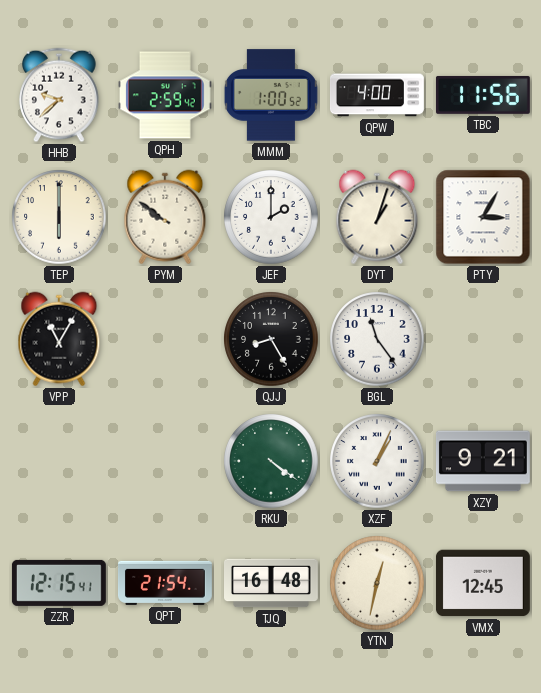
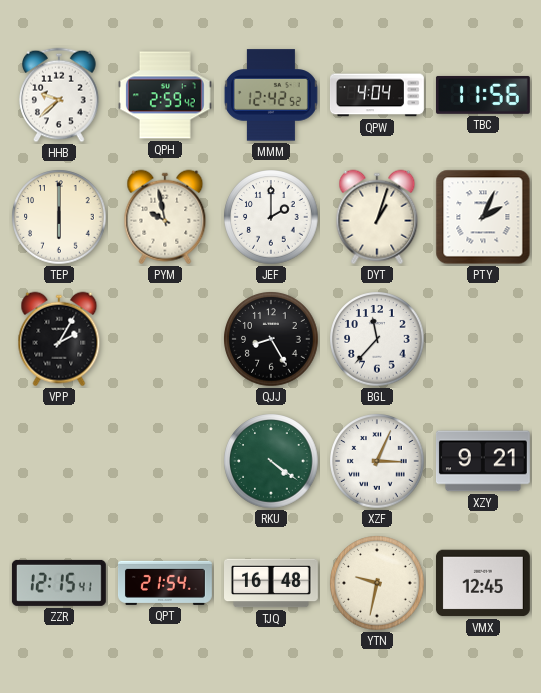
MMM: 1:00 -> 12:42 (271, 95)
QPW: 4:00 -> 4:04 (377, 95)
PYM: 9:51 -> 9:58 (165, 217)
PTY: 3:05 -> 2:04 (483, 217)
VPP: 11:05 -> 2:05 (59, 339)
BGL: 11:24 -> 11:37 (377, 339)
XZF: 1:04 -> 3:04 (377, 461)
YTN: 12:32 -> 9:32 (377, 583)
